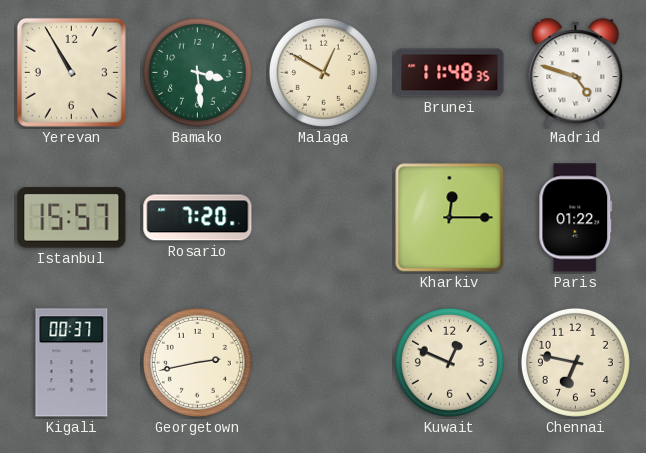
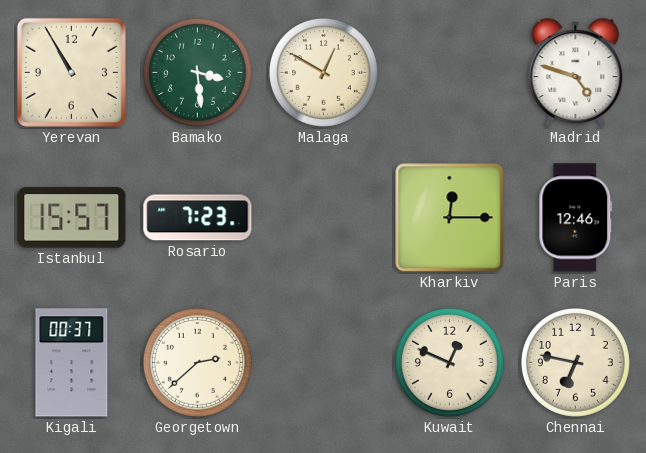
Brunei: 11:48 -> none (450, 73)
Rosario: 7:20 -> 7:23 (198, 218)
Paris: 01:22 -> 12:46 (576, 218)
Georgetown: 2:43 -> 2:38 (197, 362)
